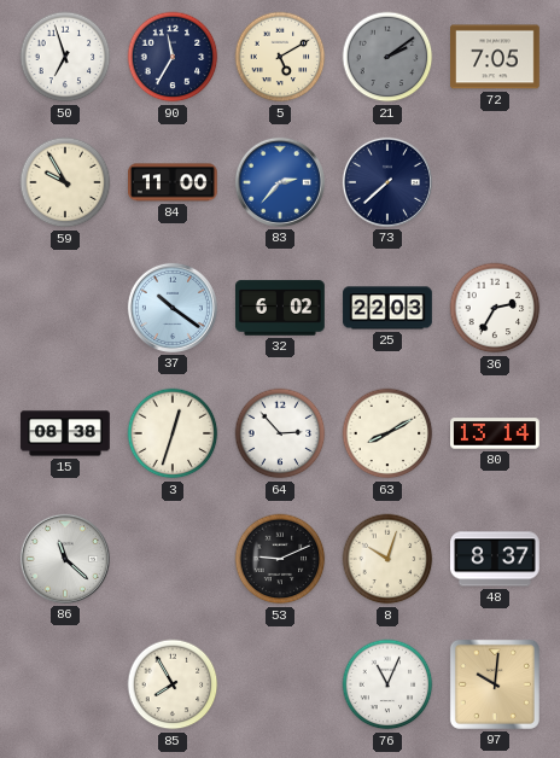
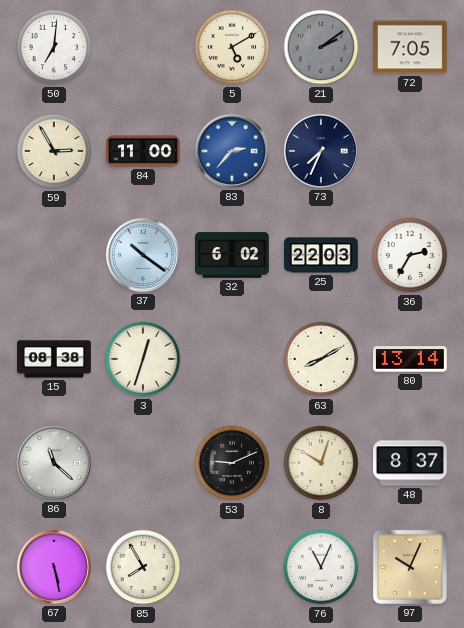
50: 6:57 -> 7:01 (54, 47)
90: 11:35 -> none (173, 57)
59: 9:55 -> 2:55 (54, 151)
73: 7:38 -> 7:34 (321, 151)
64: 2:53 -> none (280, 433)
67: none -> 5:28 (54, 567)
97: 10:01 -> 10:04 (410, 567)
